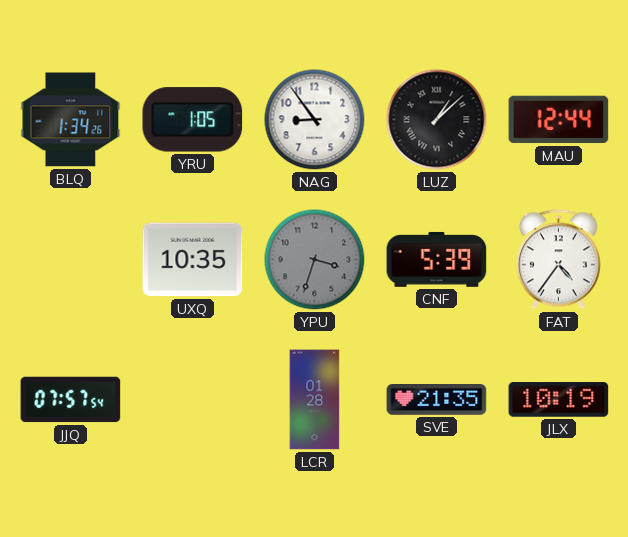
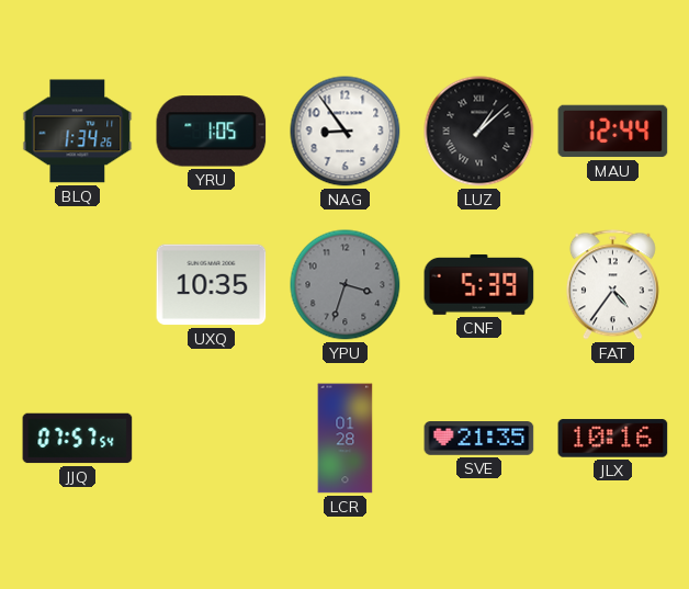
JLX: 10:19 -> 10:16 (613, 439)
